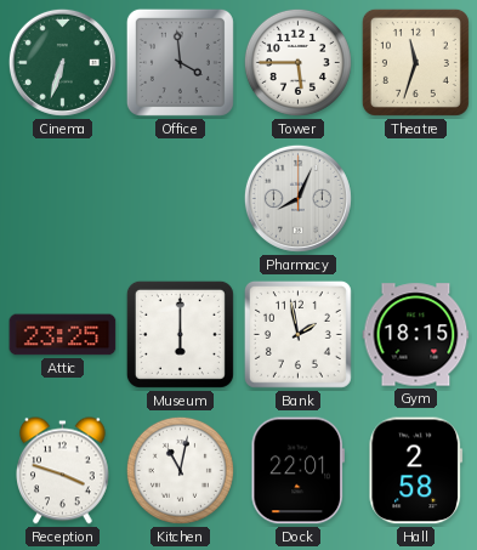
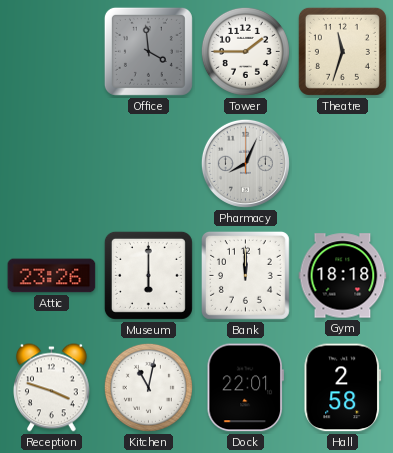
Cinema: 6:33 -> none (62, 62)
Tower: 5:45 -> 1:45 (245, 51)
Attic: 23:25 -> 23:26 (52, 276)
Bank: 1:58 -> 12:00 (245, 275)
Gym: 18:15 -> 18:18 (343, 276)
